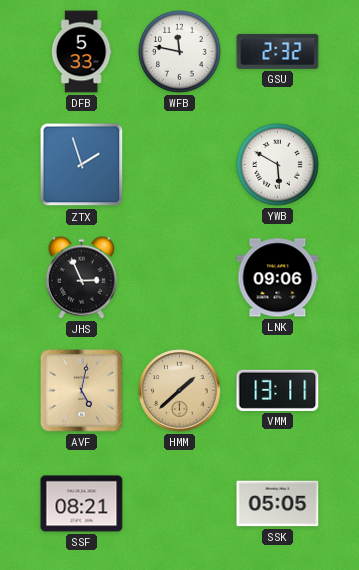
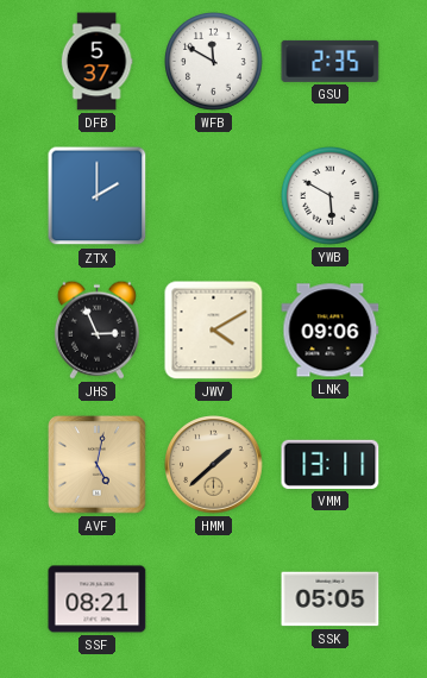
DFB: 5:33 -> 5:37 (96, 62)
WFB: 11:47 -> 11:50 (214, 62)
GSU: 2:32 -> 2:35 (331, 61)
ZTX: 1:57 -> 2:00 (98, 196)
JWV: none -> 4:10 (214, 331)
